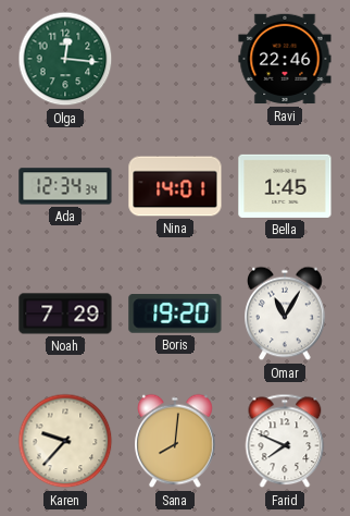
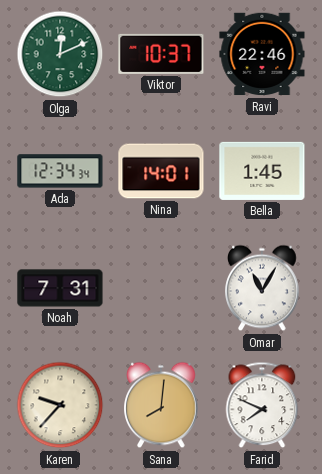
Olga: 12:16 -> 12:11 (60, 54)
Viktor: none -> 10:37 (161, 54)
Noah: 7:29 -> 7:31 (60, 288)
Boris: 19:20 -> none (175, 315)
